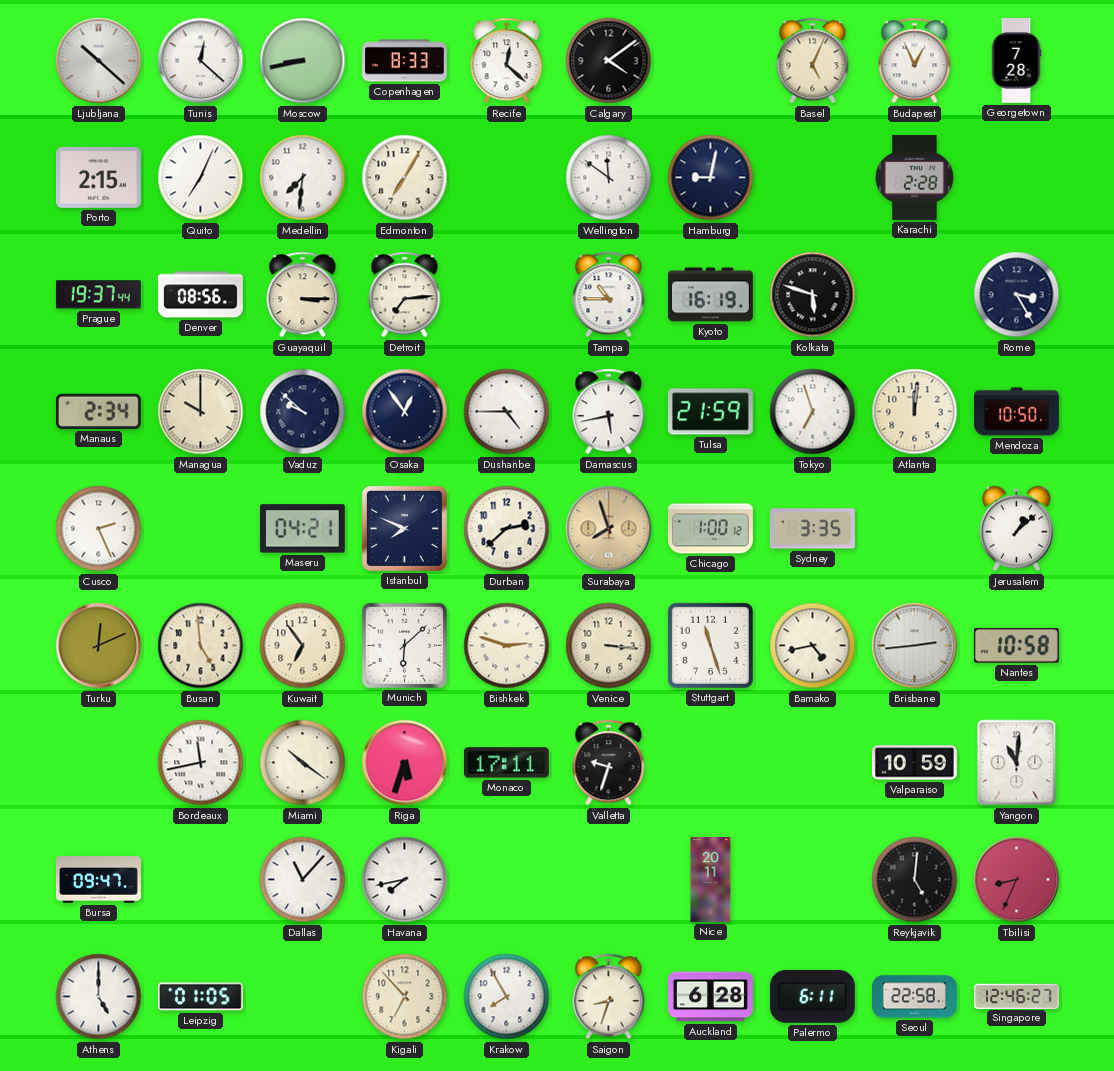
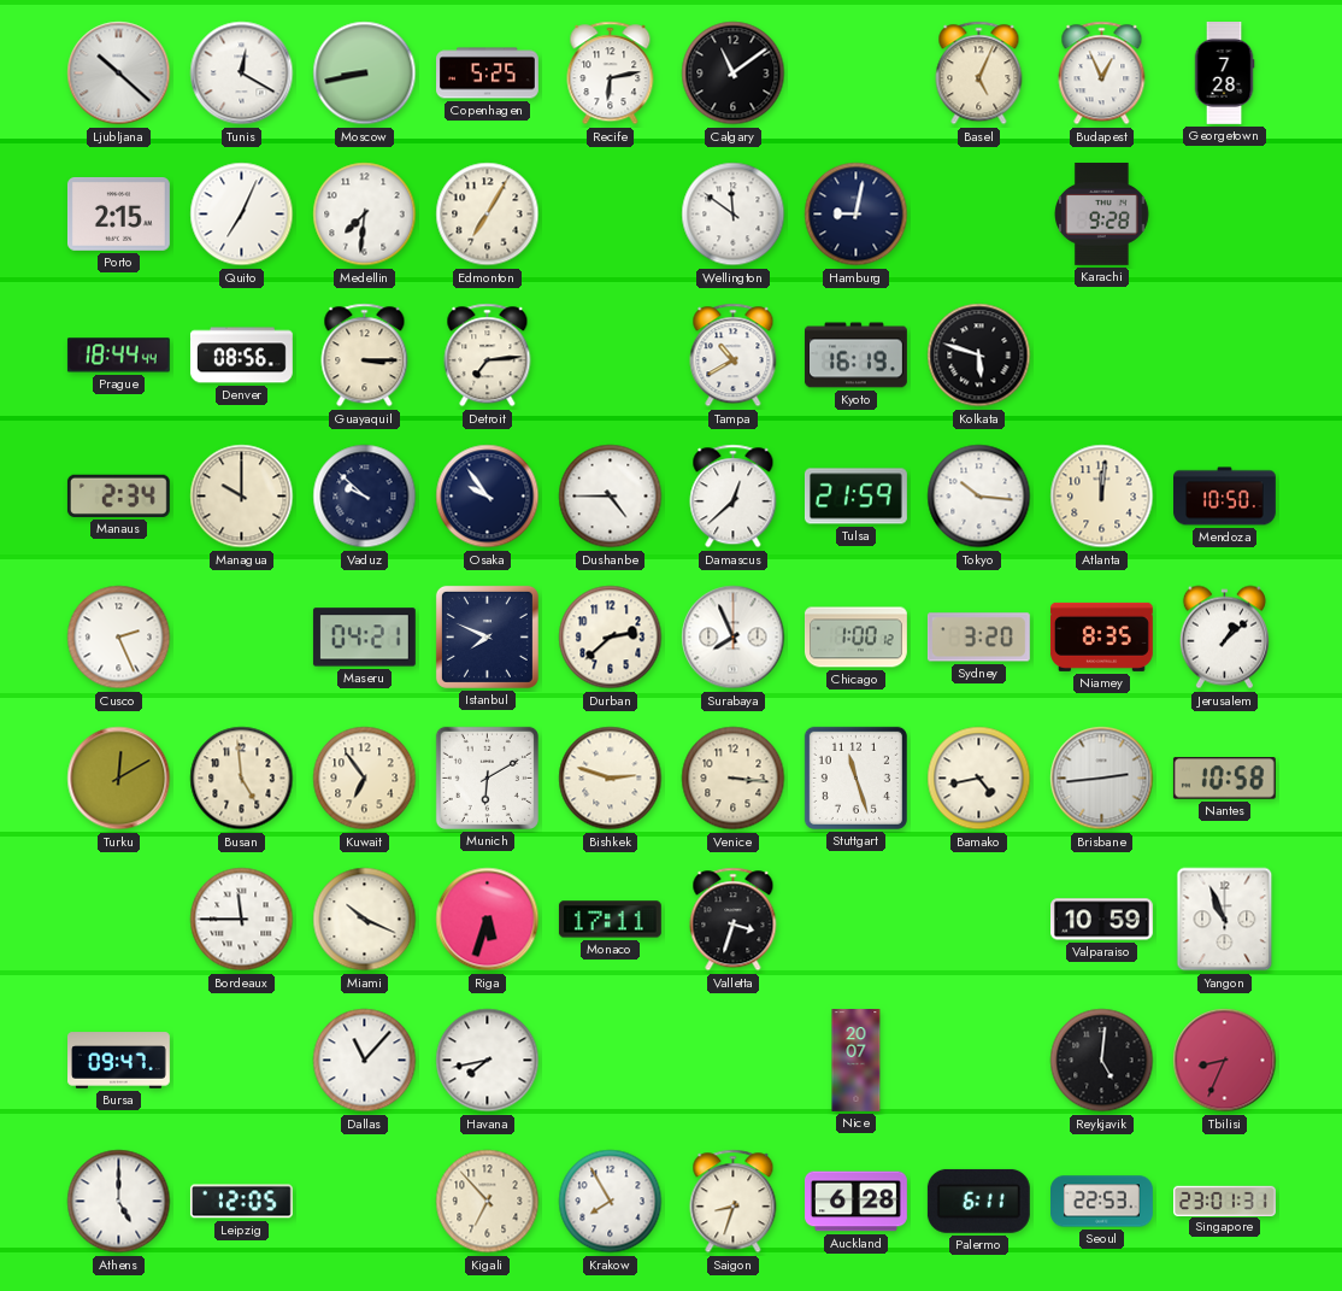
Tunis: 12:22 -> 12:20 (242, 74)
Copenhagen: 8:33 -> 5:25 (488, 74)
Recife: 12:22 -> 6:13 (611, 74)
Calgary: 4:09 -> 11:09 (734, 74)
Karachi: 2:28 -> 9:28 (1102, 213)
Prague: 19:37 -> 18:44 (118, 356)
Tampa: 10:45 -> 10:40 (734, 356)
Rome: 3:25 -> none (1017, 295)
Osaka: 12:54 -> 9:54 (488, 497)
Damascus: 5:43 -> 12:38 (734, 497)
Tokyo: 6:57 -> 10:16 (979, 497)
Surabaya: 7:57 -> 7:56 (734, 638)
Surabaya dial: champagne -> white (734, 638)
Sydney: 3:35 -> 3:20 (978, 638)
Niamey: none -> 8:35 (1101, 636)
Turku: 12:11 -> 12:10 (119, 779)
Munich: 6:08 -> 6:10 (487, 777)
Bordeaux: 11:43 -> 11:45 (242, 920)
Miami: 10:21 -> 10:19 (365, 920)
Valletta: 9:33 -> 3:33 (734, 920)
Yangon: 11:01 -> 10:56 (1225, 920)
Nice: 20:11 -> 20:07 (857, 1061)
Leipzig: 01:05 -> 12:05 (241, 1202)
Seoul: 22:58 -> 22:53 (1102, 1202)
Singapore: 12:46 -> 23:01 (1225, 1201)
